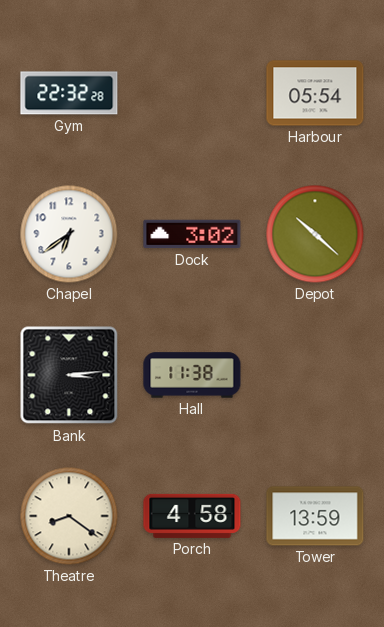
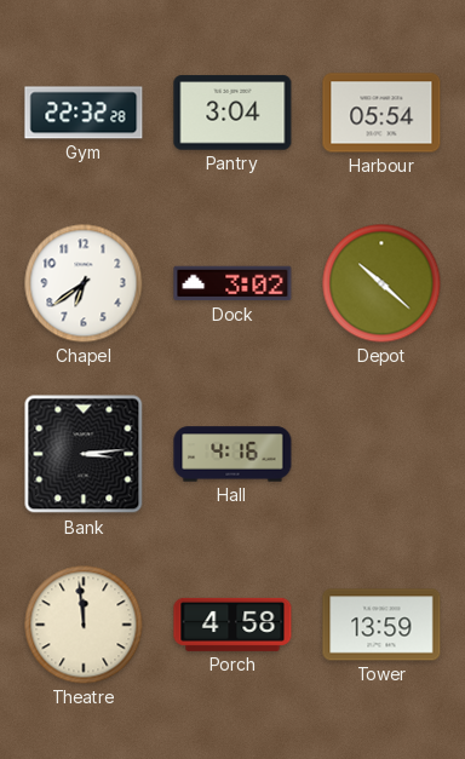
Pantry: none -> 3:04 (232, 113)
Hall: 11:38 -> 4:16 (232, 454)
Theatre: 8:21 -> 11:59 (84, 625)
